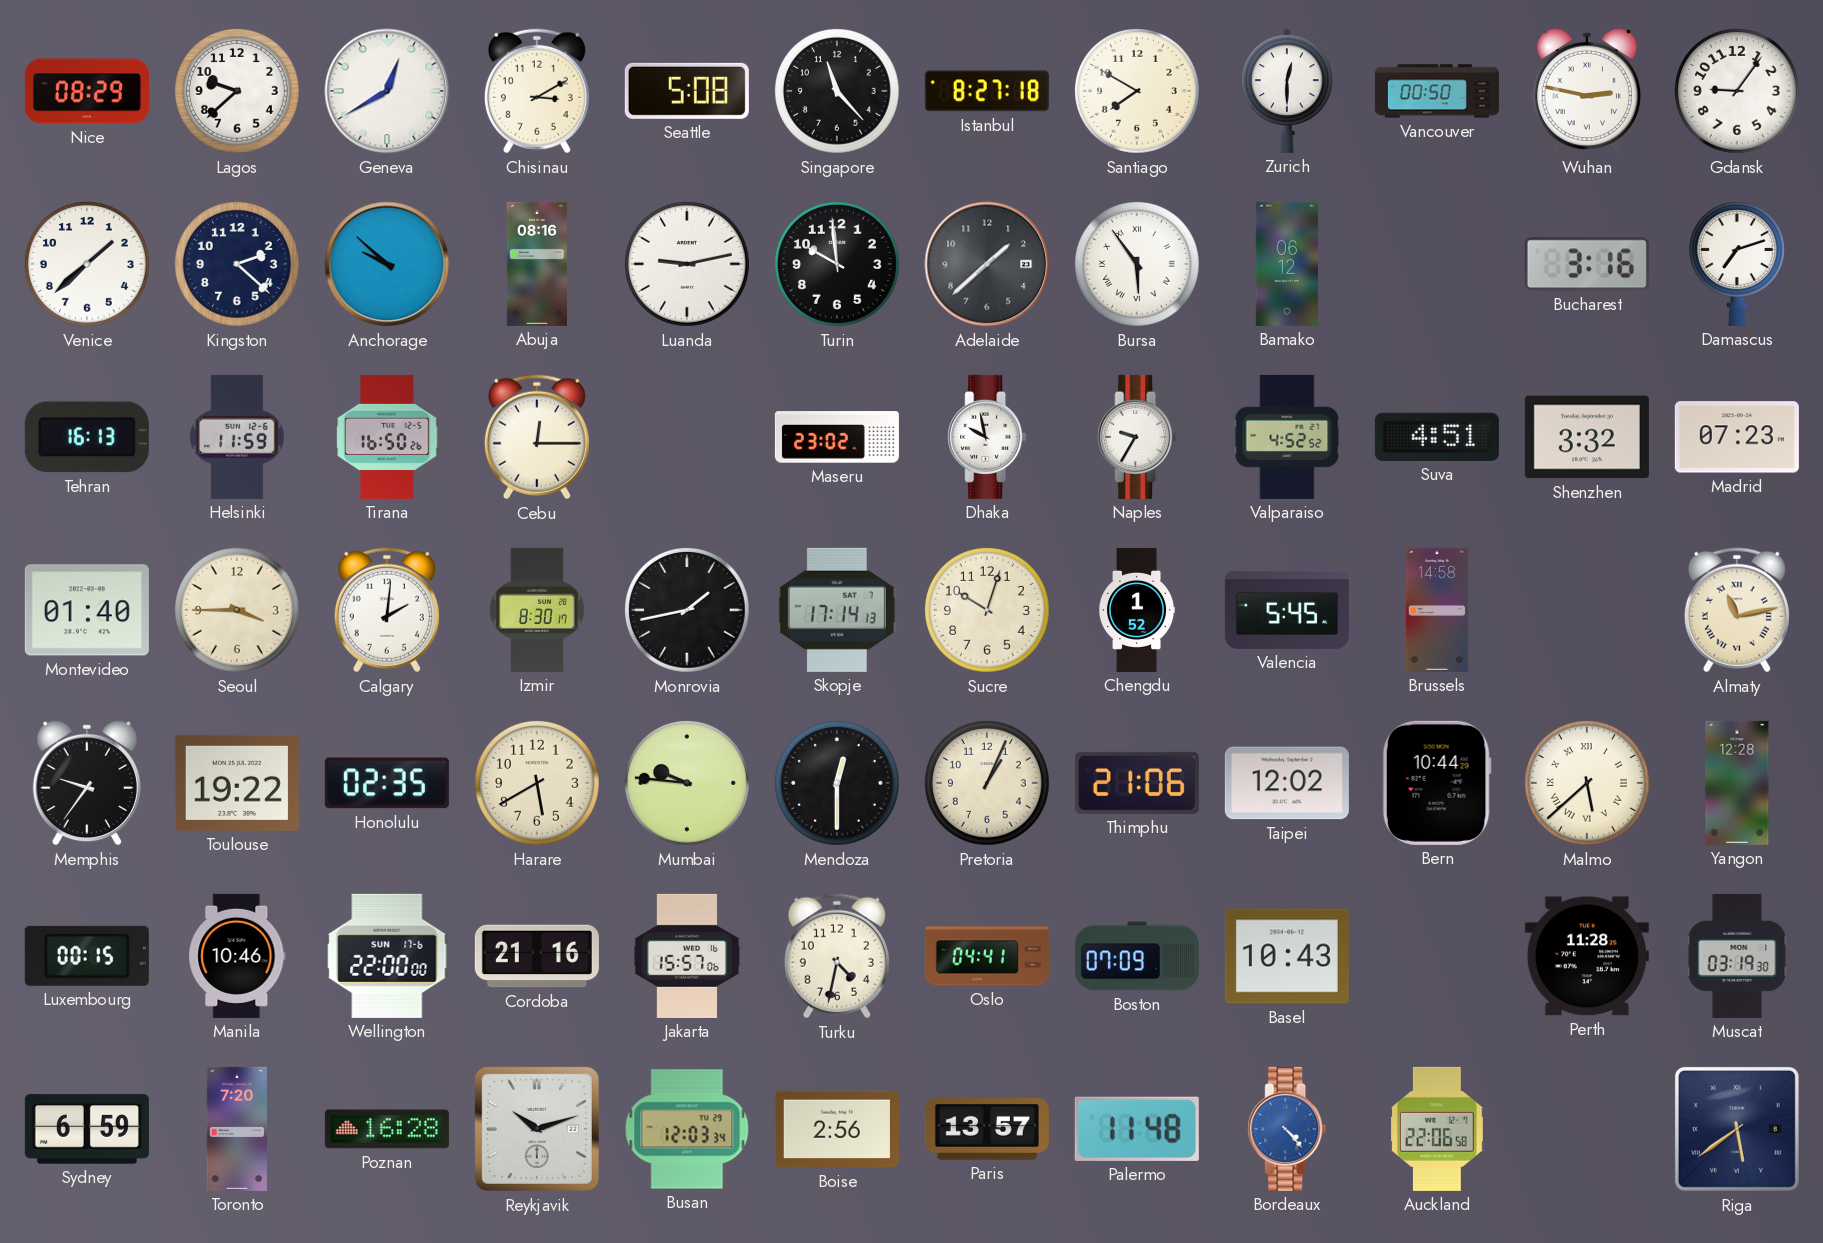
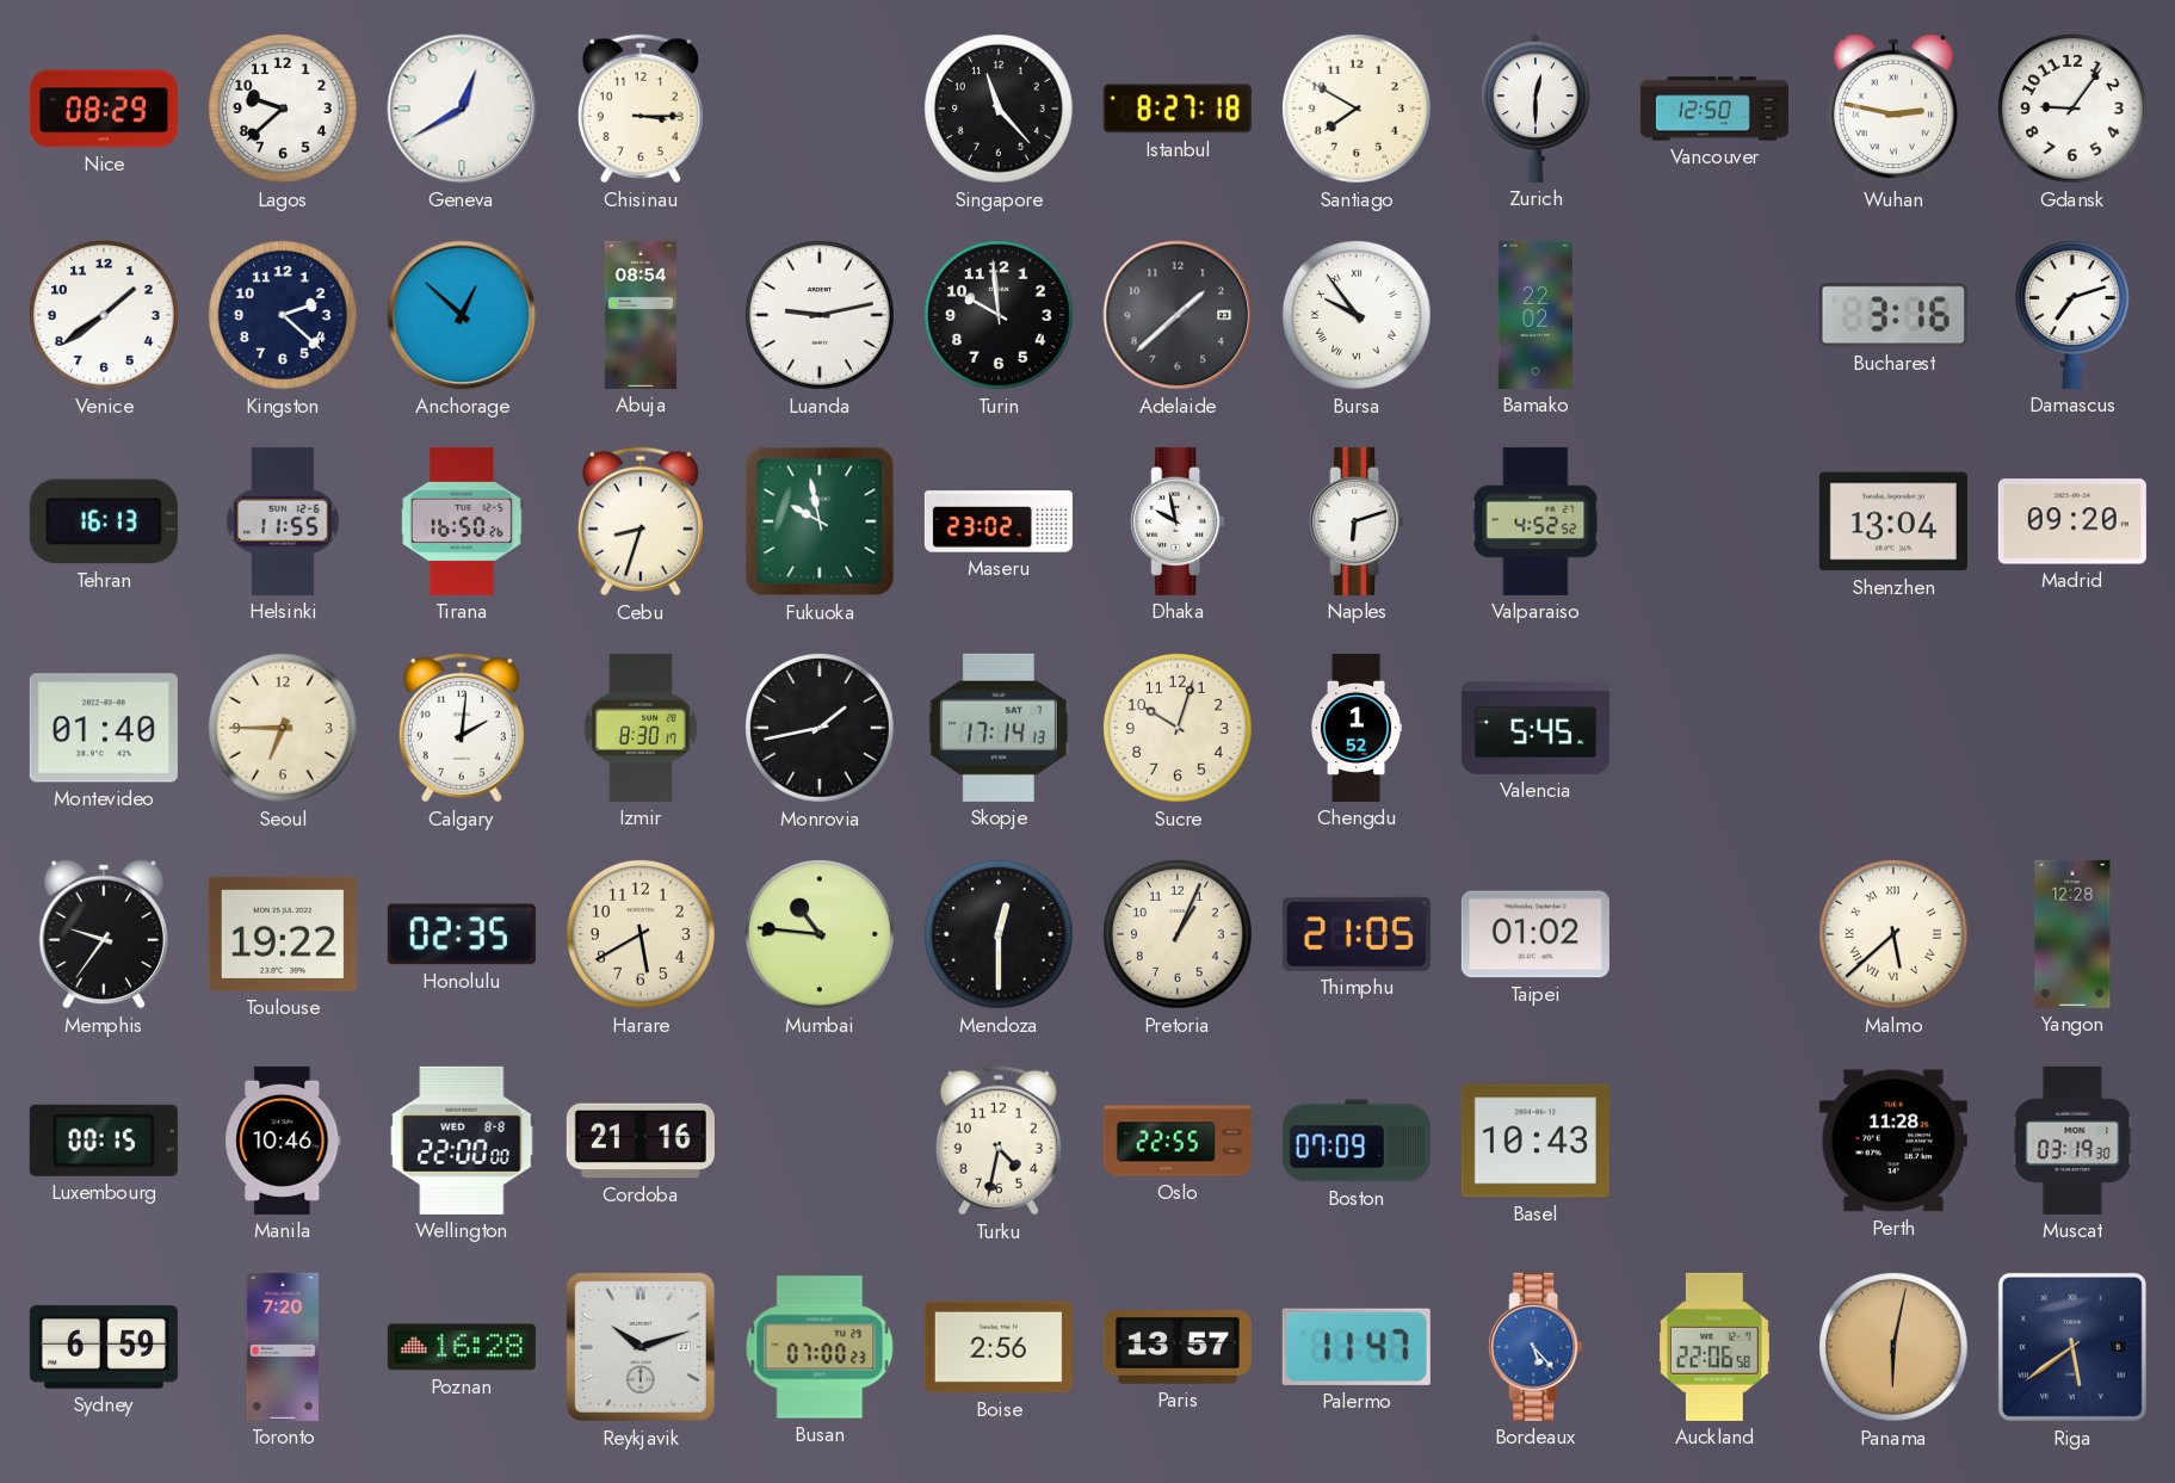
Chisinau: 3:10 -> 3:15 (641, 109)
Seattle: 5:08 -> none (687, 91)
Vancouver: 00:50 -> 12:50 (1714, 109)
Venice: 1:38 -> 1:39 (104, 315)
Anchorage: 9:52 -> 12:52 (462, 315)
Abuja: 08:16 -> 08:54 (641, 315)
Bursa: 5:54 -> 9:54 (1357, 315)
Bamako: 06:12 -> 22:02 (1536, 315)
Helsinki: 11:59 -> 11:55 (284, 521)
Cebu: 12:15 -> 8:33 (641, 521)
Fukuoka: none -> 9:58 (820, 521)
Naples: 9:35 -> 6:12 (1357, 521)
Suva: 4:51 -> none (1437, 437)
Shenzhen: 3:32 -> 13:04 (1893, 521)
Madrid: 07:23 -> 09:20 (2072, 521)
Seoul: 3:45 -> 6:45 (283, 728)
Brussels: 14:58 -> none (1437, 610)
Almaty: 11:13 -> none (1737, 610)
Mumbai: 9:46 -> 10:46 (820, 934)
Thimphu: 21:06 -> 21:05 (1357, 934)
Taipei: 12:02 -> 01:02 (1536, 934)
Bern: 10:44 -> none (1437, 783)
Wellington date: SUN 17-6 -> WED 8-8 (462, 1141)
Jakarta: 15:57 -> none (687, 956)
Oslo: 04:41 -> 22:55 (1178, 1141)
Busan: 12:03 -> 07:00 (820, 1347)
Palermo: 11:48 -> 11:47 (1357, 1347)
Bordeaux: 4:23 -> 5:23 (1536, 1347)
Panama: none -> 6:02 (1893, 1347)
